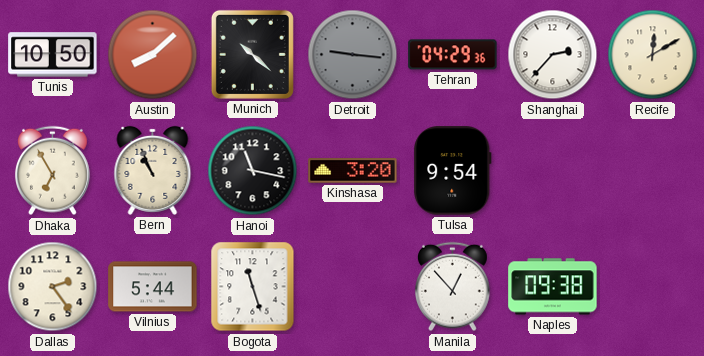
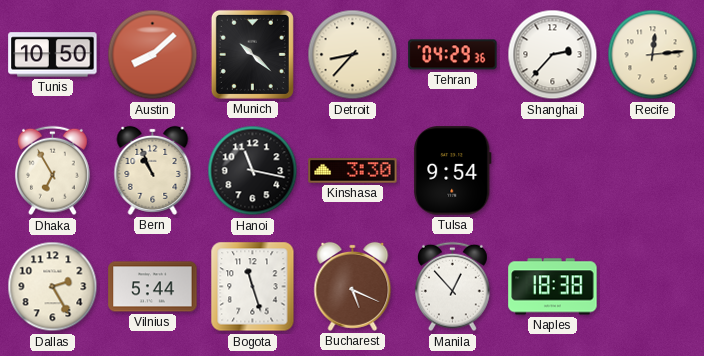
Detroit: 9:16 -> 8:37 (353, 55)
Detroit dial: grey -> cream (353, 55)
Recife: 12:10 -> 12:14 (653, 55)
Kinshasa: 3:20 -> 3:30 (353, 171)
Dallas: 2:24 -> 2:25 (53, 287)
Bucharest: none -> 5:19 (353, 286)
Naples: 09:38 -> 18:38 (553, 287)
